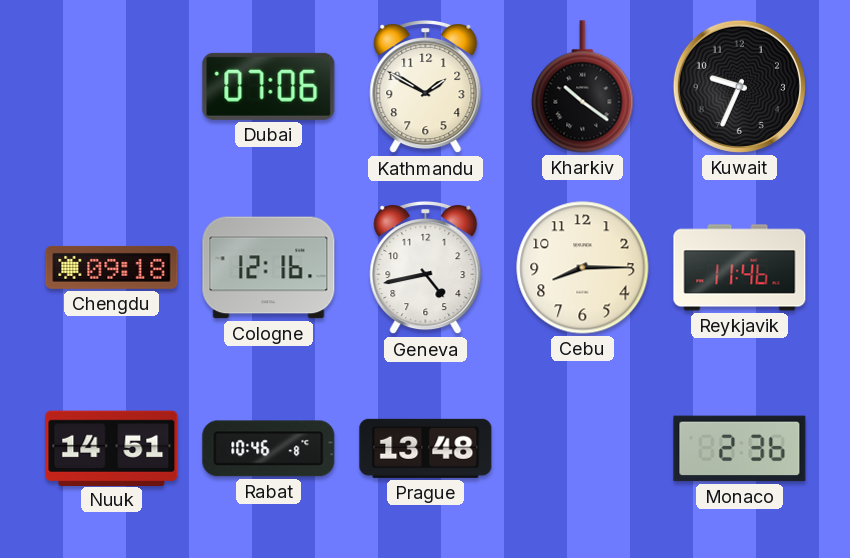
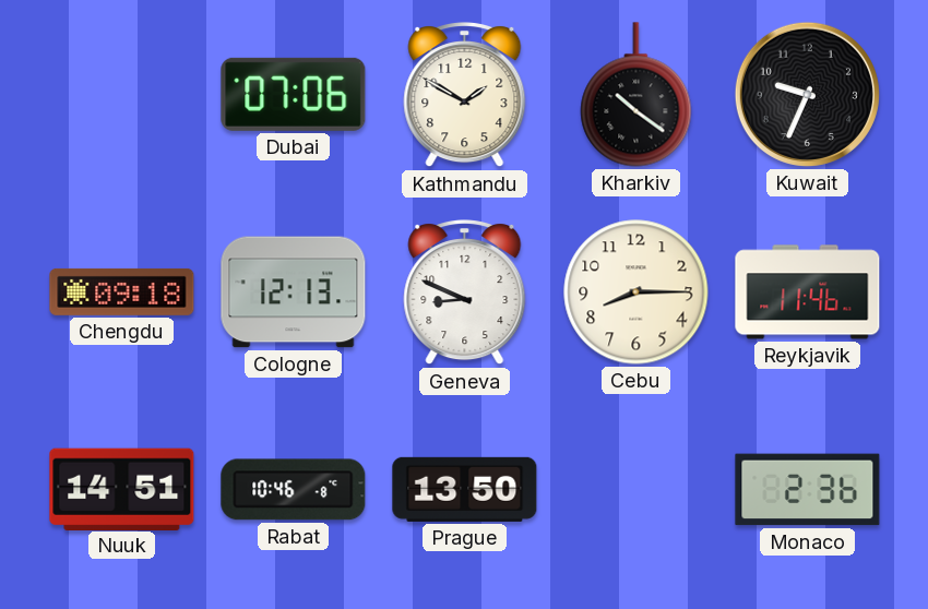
Cologne: 12:16 -> 12:13 (294, 292)
Geneva: 4:43 -> 8:49 (465, 294)
Prague: 13:48 -> 13:50 (465, 489)
